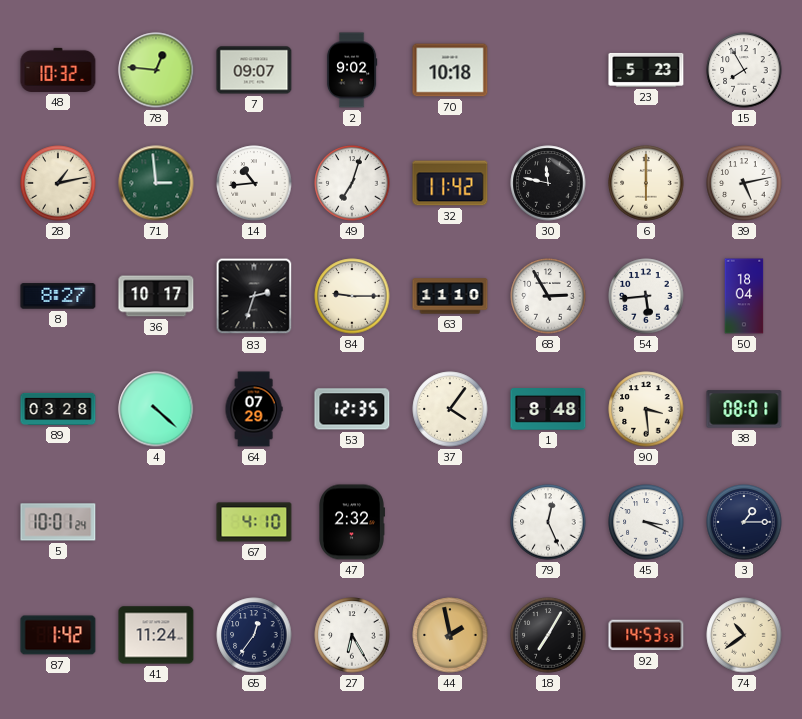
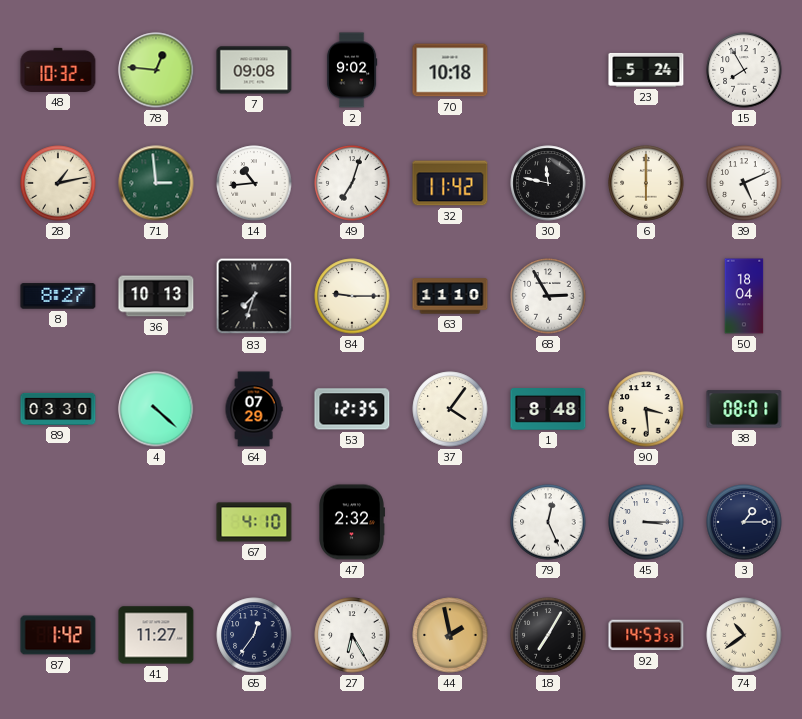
7: 09:07 -> 09:08 (254, 70)
23: 5:23 -> 5:24 (646, 70)
39: 5:13 -> 5:11 (744, 183)
36: 10:17 -> 10:13 (156, 296)
83: 2:33 -> 7:33 (254, 296)
54: 5:44 -> none (646, 296)
89: 03:28 -> 03:30 (58, 409)
5: 10:01 -> none (58, 522)
45: 3:19 -> 3:15 (646, 522)
41: 11:24 -> 11:27 (156, 635)
